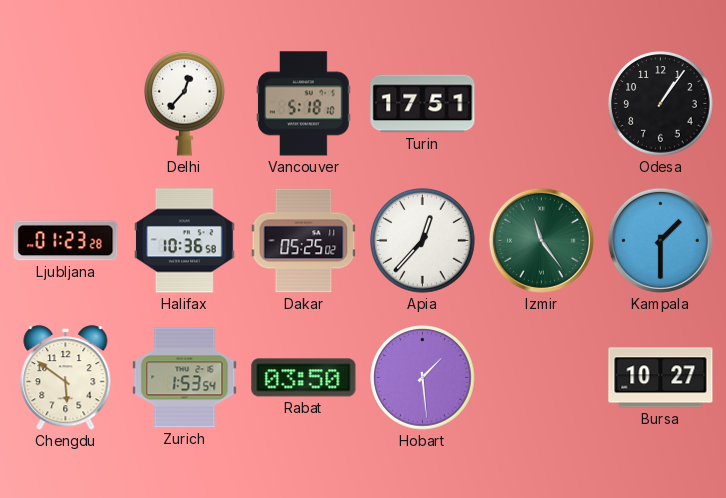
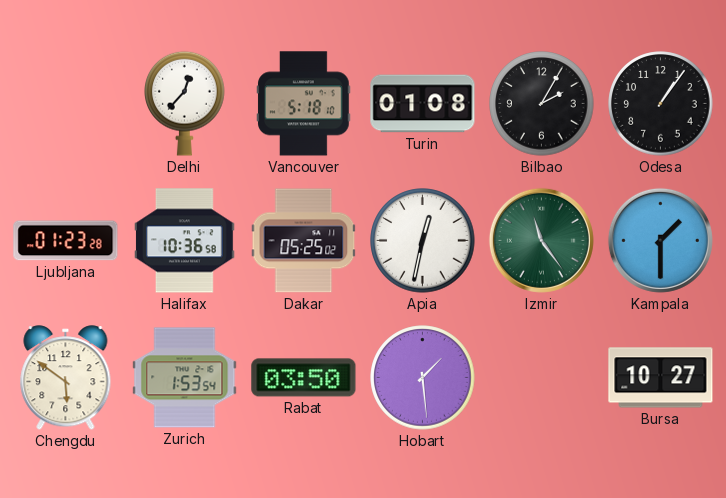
Turin: 17:51 -> 01:08 (423, 104)
Bilbao: none -> 2:05 (542, 104)
Apia: 12:37 -> 12:32 (423, 241)
